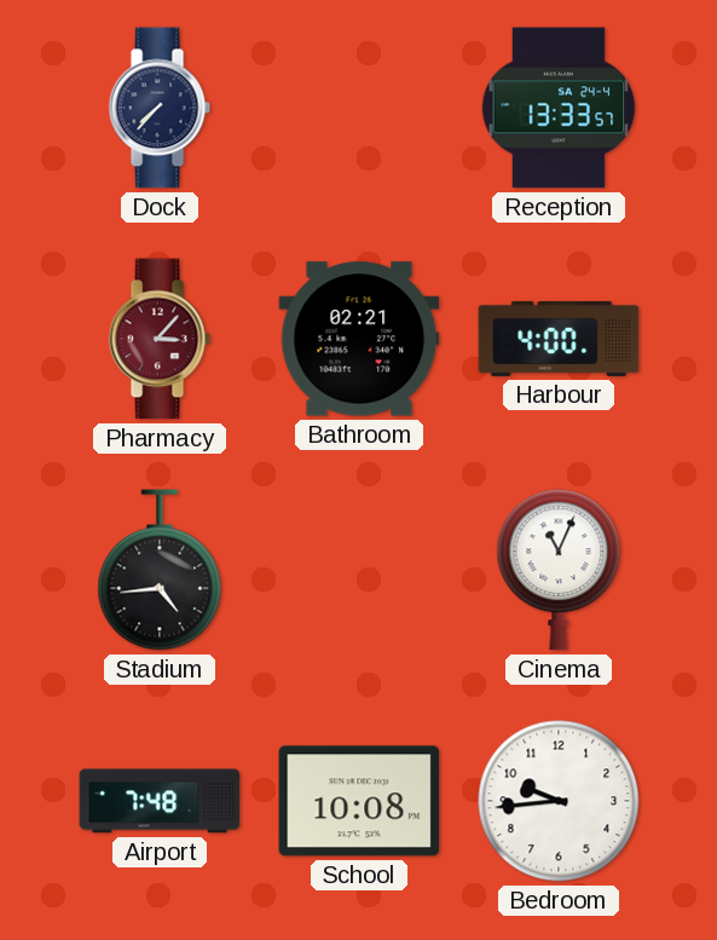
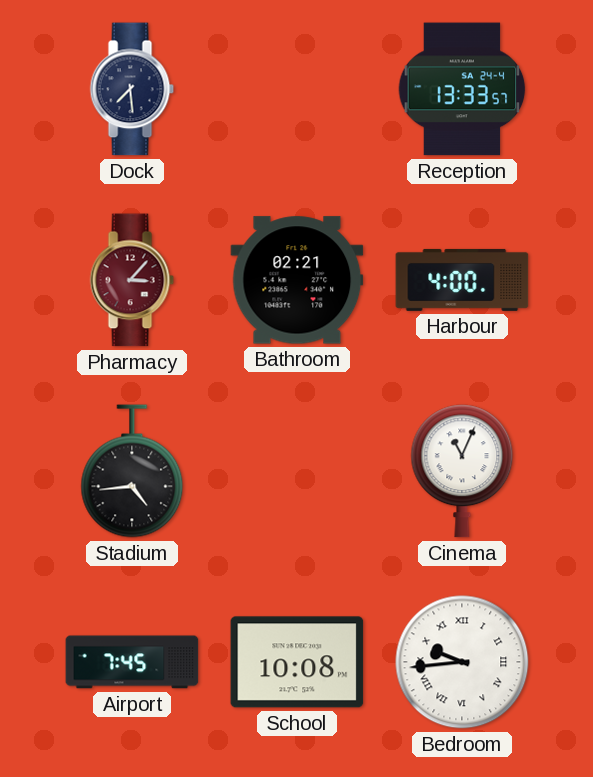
Dock: 7:37 -> 7:29 (132, 89)
Airport: 7:48 -> 7:45 (132, 662)
Bedroom numerals: Arabic -> Roman (462, 662)
